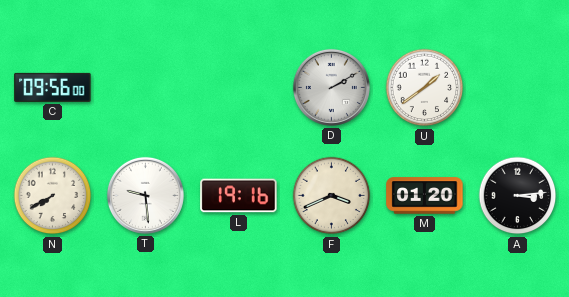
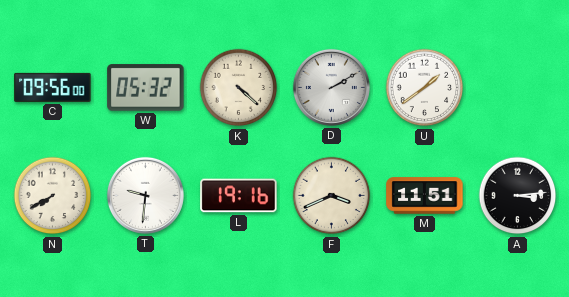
W: none -> 05:32 (146, 88)
K: none -> 4:22 (239, 88)
T: 9:29 -> 9:31 (145, 195)
M: 01:20 -> 11:51 (425, 196)
